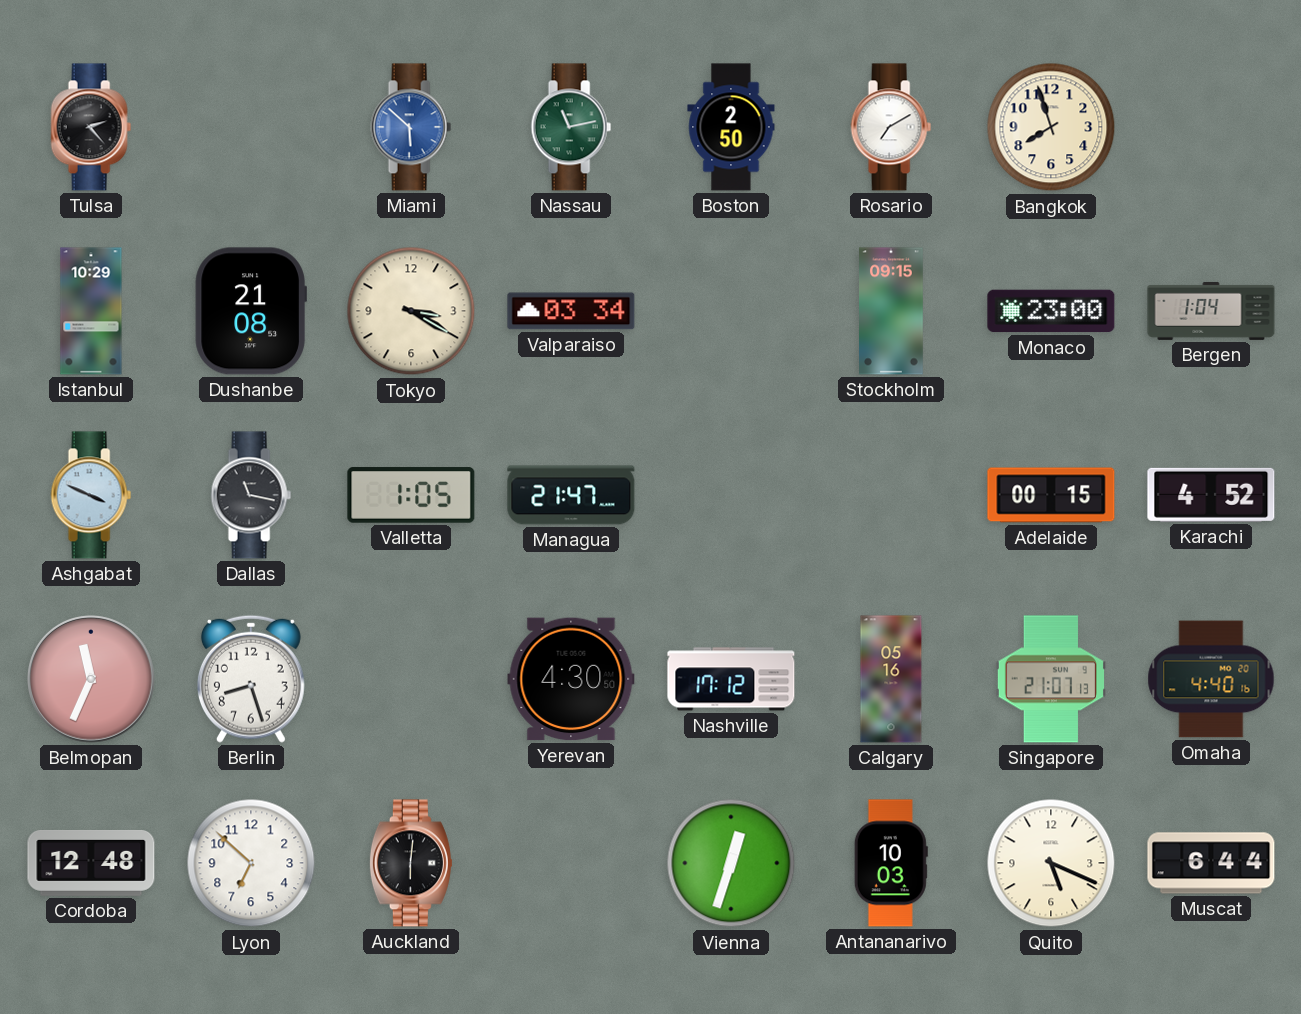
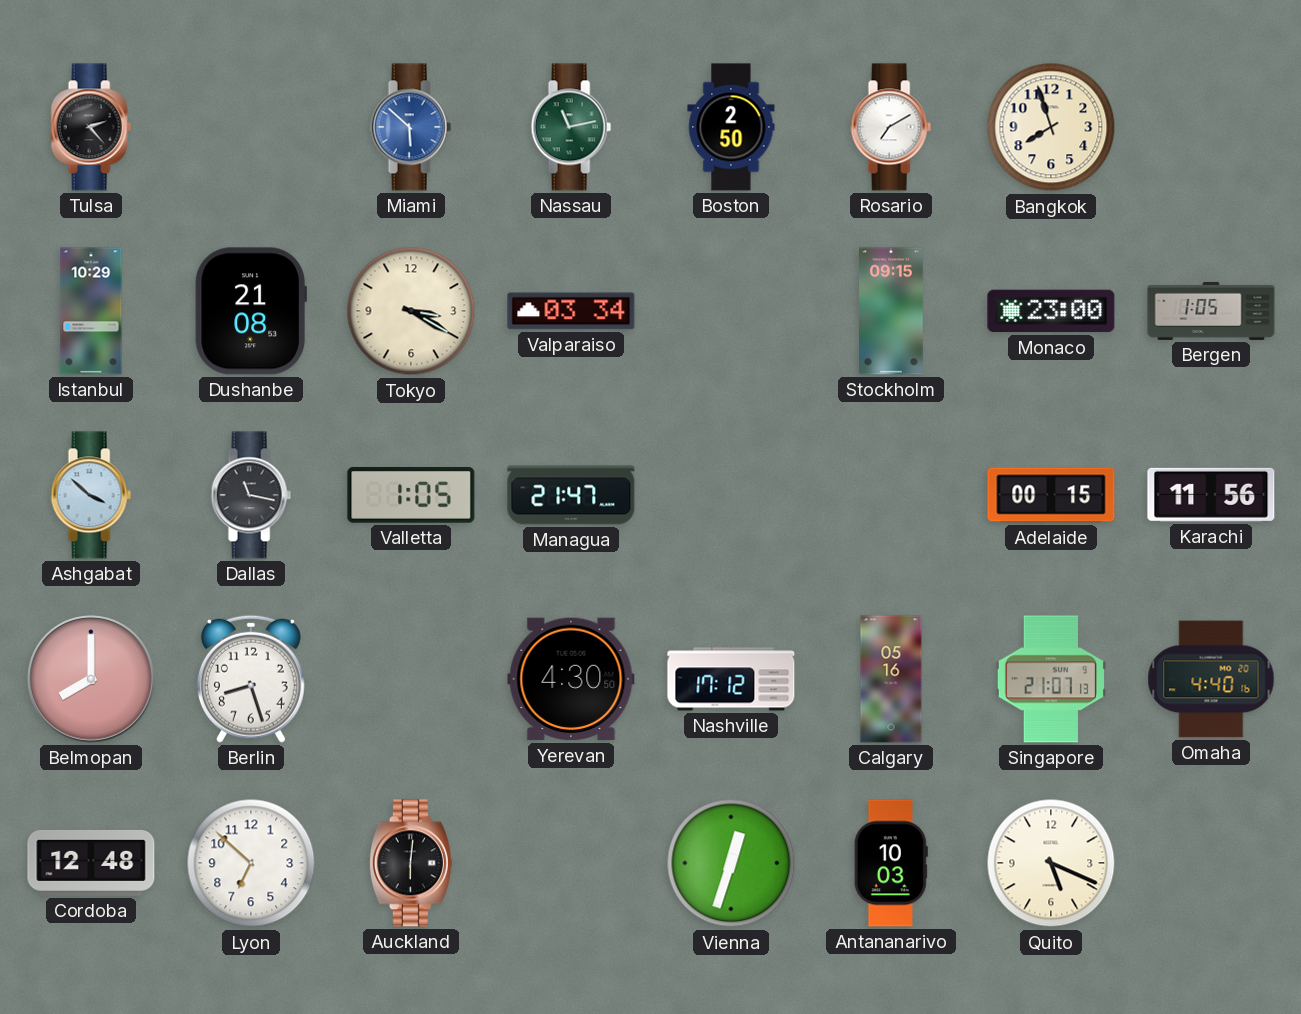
Bergen: 1:04 -> 1:05 (1211, 311)
Ashgabat: 3:49 -> 3:52 (91, 495)
Karachi: 4:52 -> 11:56 (1211, 495)
Belmopan: 11:34 -> 8:00 (92, 680)
Muscat: 6:44 -> none (1211, 863)
